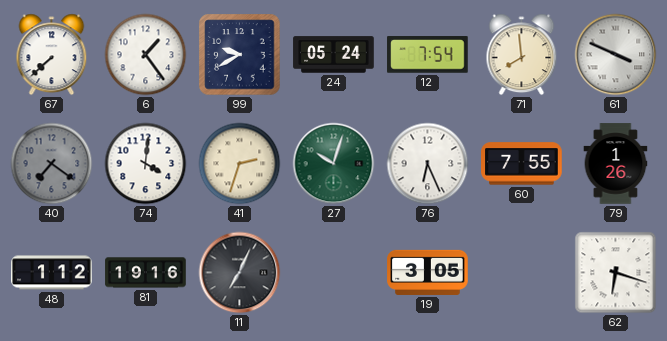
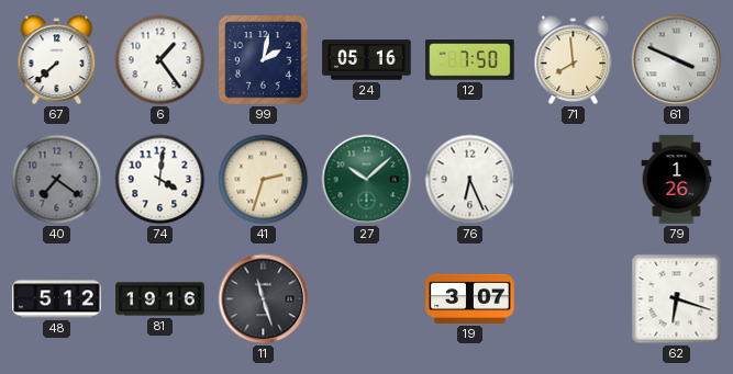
99: 9:40 -> 2:02 (264, 60)
24: 05:24 -> 05:16 (367, 60)
12: 7:54 -> 7:50 (470, 60)
27: 10:03 -> 10:08 (367, 180)
60: 7:55 -> none (522, 164)
48: 1:12 -> 5:12 (57, 299)
11: 7:04 -> 11:27 (264, 299)
19: 3:05 -> 3:07 (470, 298)
